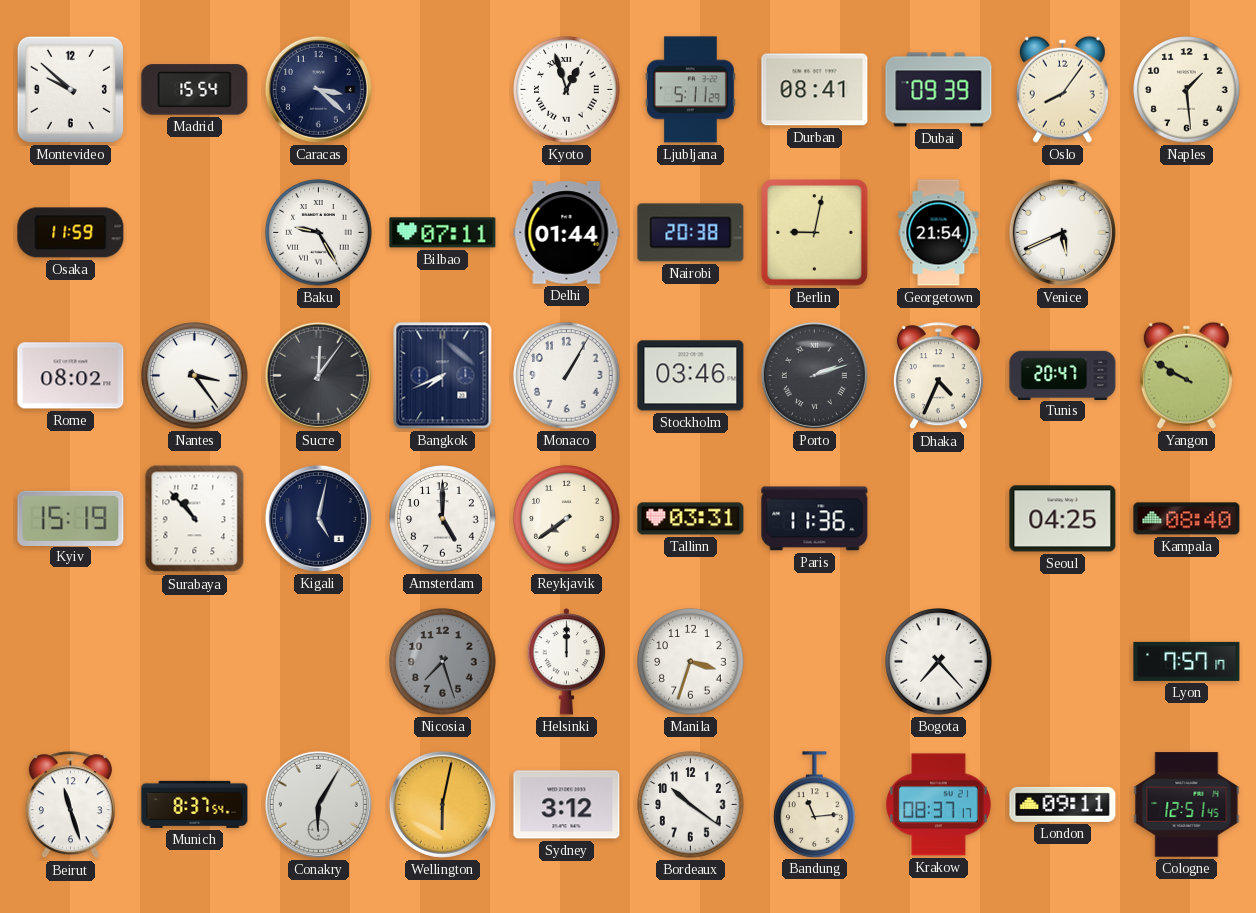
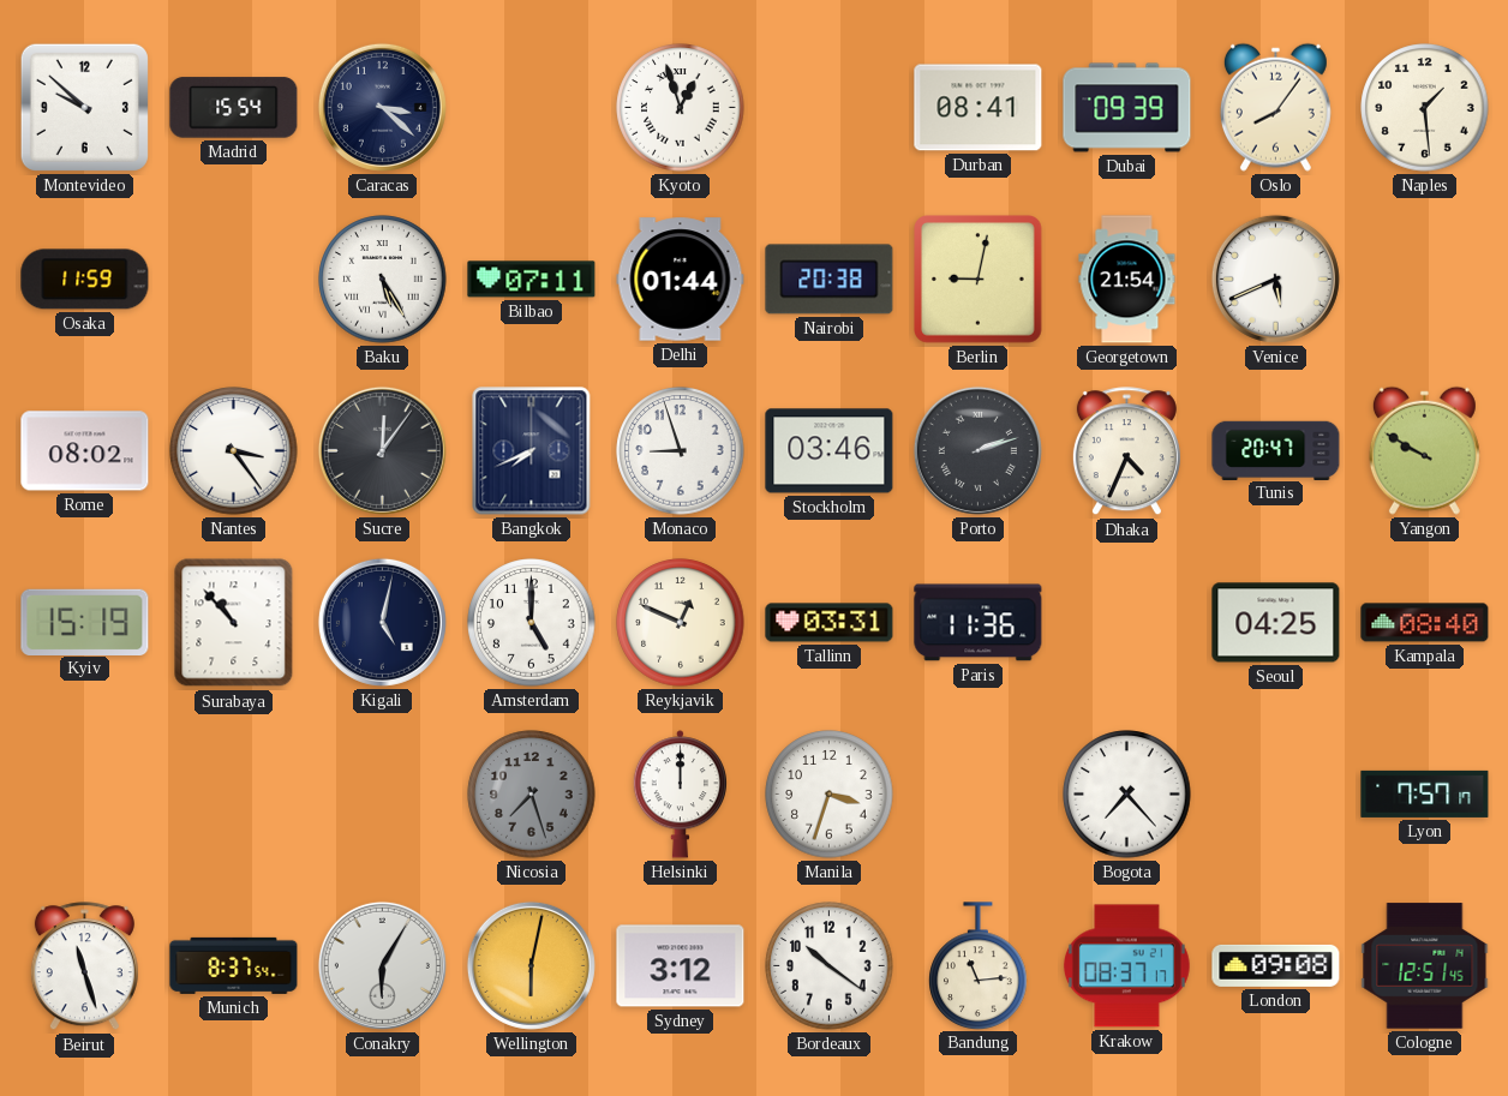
Ljubljana: 5:11 -> none (691, 90)
Baku: 9:25 -> 5:25 (383, 280)
Monaco: 1:05 -> 8:57 (681, 451)
Reykjavik: 7:39 -> 12:49 (681, 623)
London: 09:11 -> 09:08 (1276, 965)
